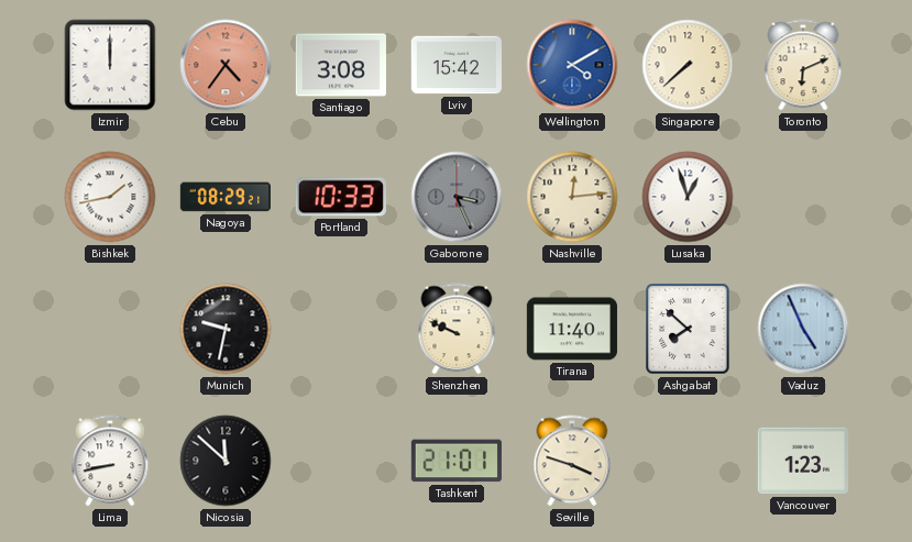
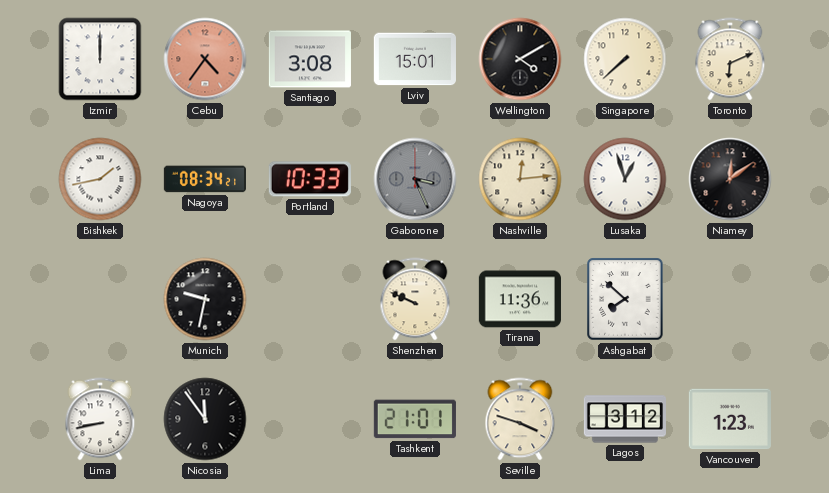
Lviv: 15:42 -> 15:01 (415, 59)
Wellington dial: blue -> black (520, 59)
Nagoya: 08:29 -> 08:34 (205, 179)
Niamey: none -> 12:09 (730, 179)
Tirana: 11:40 -> 11:36 (520, 299)
Vaduz: 4:56 -> none (803, 329)
Nicosia: 11:52 -> 11:54 (205, 419)
Lagos: none -> 3:12 (624, 419)
